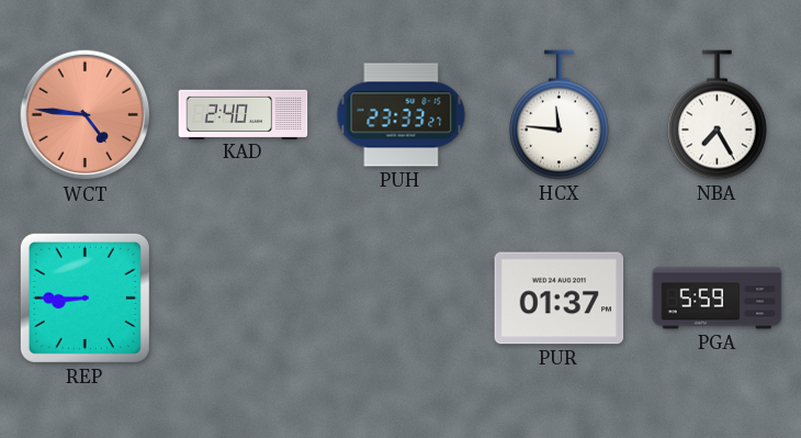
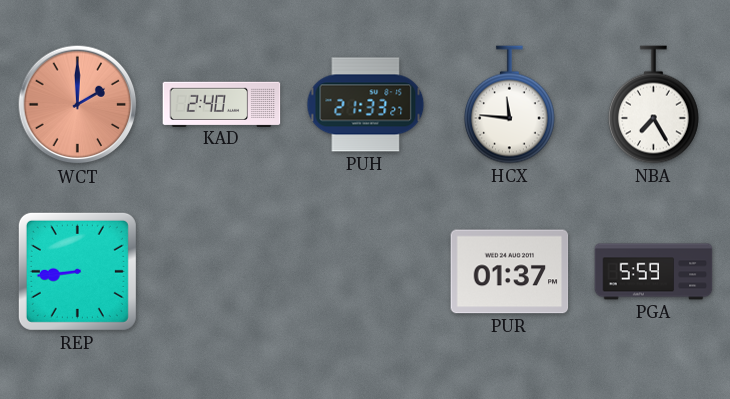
WCT: 4:46 -> 2:00 (78, 105)
PUH: 23:33 -> 21:33 (366, 105)
REP: 8:45 -> 8:44 (77, 271)
